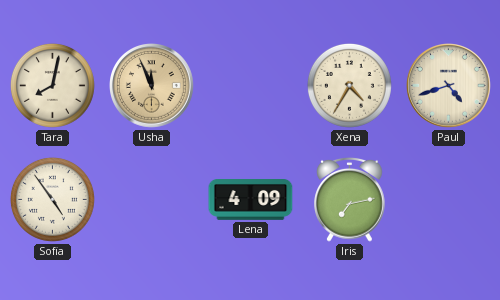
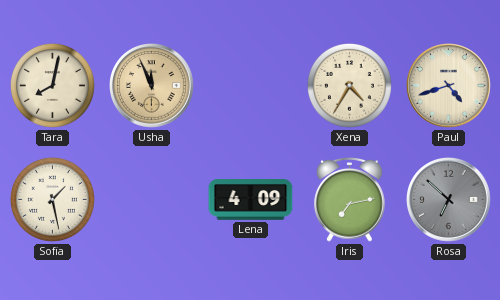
Sofia: 4:54 -> 1:28 (52, 199)
Rosa: none -> 6:52 (449, 200)
